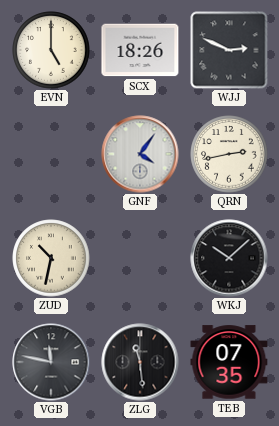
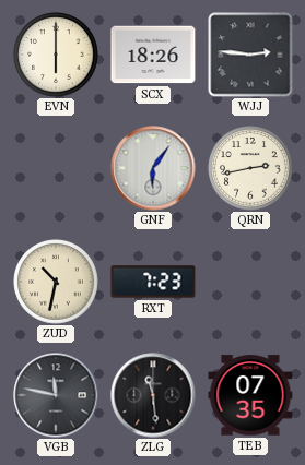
EVN: 5:00 -> 6:00 (56, 55)
WJJ: 2:49 -> 2:46 (250, 55)
GNF: 4:06 -> 6:06 (153, 168)
RXT: none -> 7:23 (153, 282)
WKJ: 10:08 -> none (229, 258)
